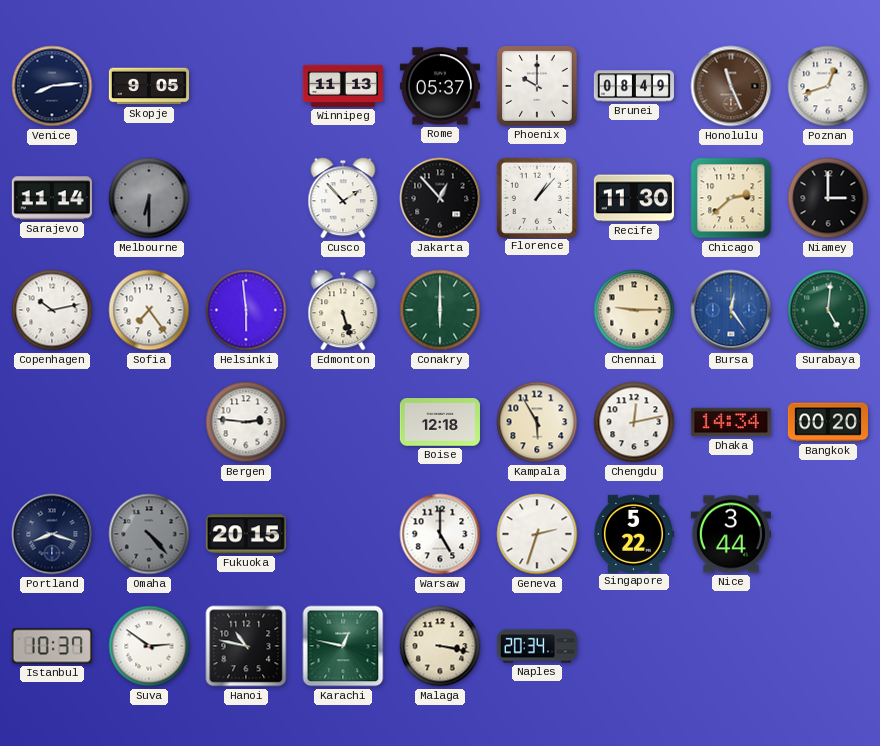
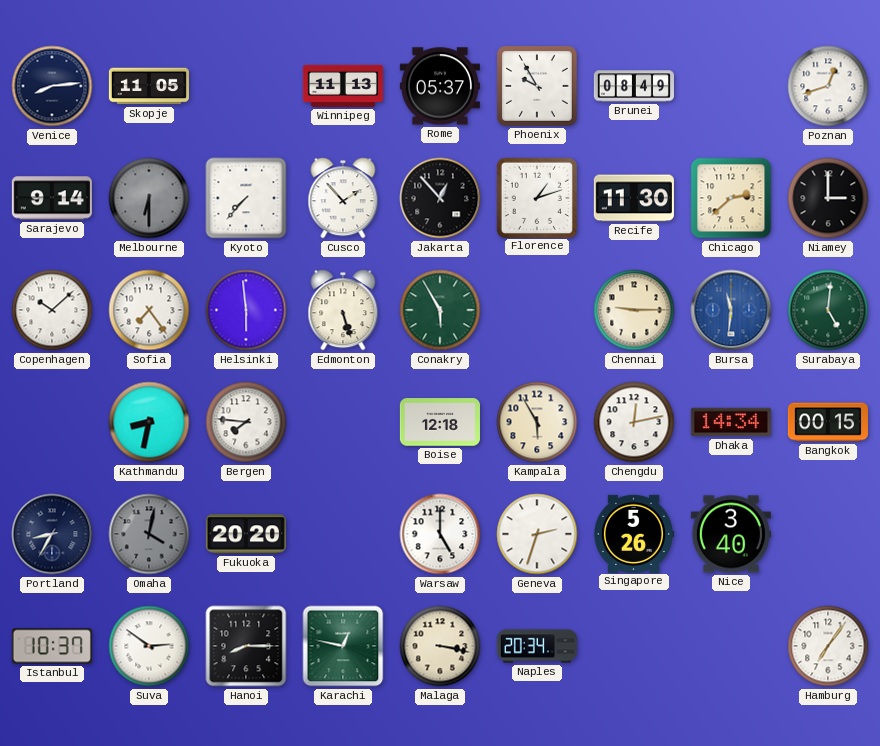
Skopje: 9:05 -> 11:05 (149, 86)
Phoenix: 10:00 -> 9:55 (538, 87)
Honolulu: 11:26 -> none (731, 86)
Sarajevo: 11:14 -> 9:14 (52, 198)
Kyoto: none -> 7:37 (246, 198)
Florence: 1:07 -> 1:12 (536, 197)
Copenhagen: 10:13 -> 10:08 (52, 310)
Conakry: 6:00 -> 5:55 (440, 310)
Bursa: 12:24 -> 11:31 (731, 310)
Kathmandu: none -> 8:32 (149, 422)
Bergen: 2:46 -> 7:46 (246, 422)
Bangkok: 00:20 -> 00:15 (828, 422)
Portland: 8:18 -> 8:35 (52, 534)
Omaha: 4:23 -> 4:02 (149, 534)
Fukuoka: 20:15 -> 20:20 (246, 534)
Singapore: 5:22 -> 5:26 (633, 533)
Nice: 3:44 -> 3:40 (731, 534)
Hanoi: 10:47 -> 8:15 (246, 646)
Hamburg: none -> 7:06 (828, 646)
